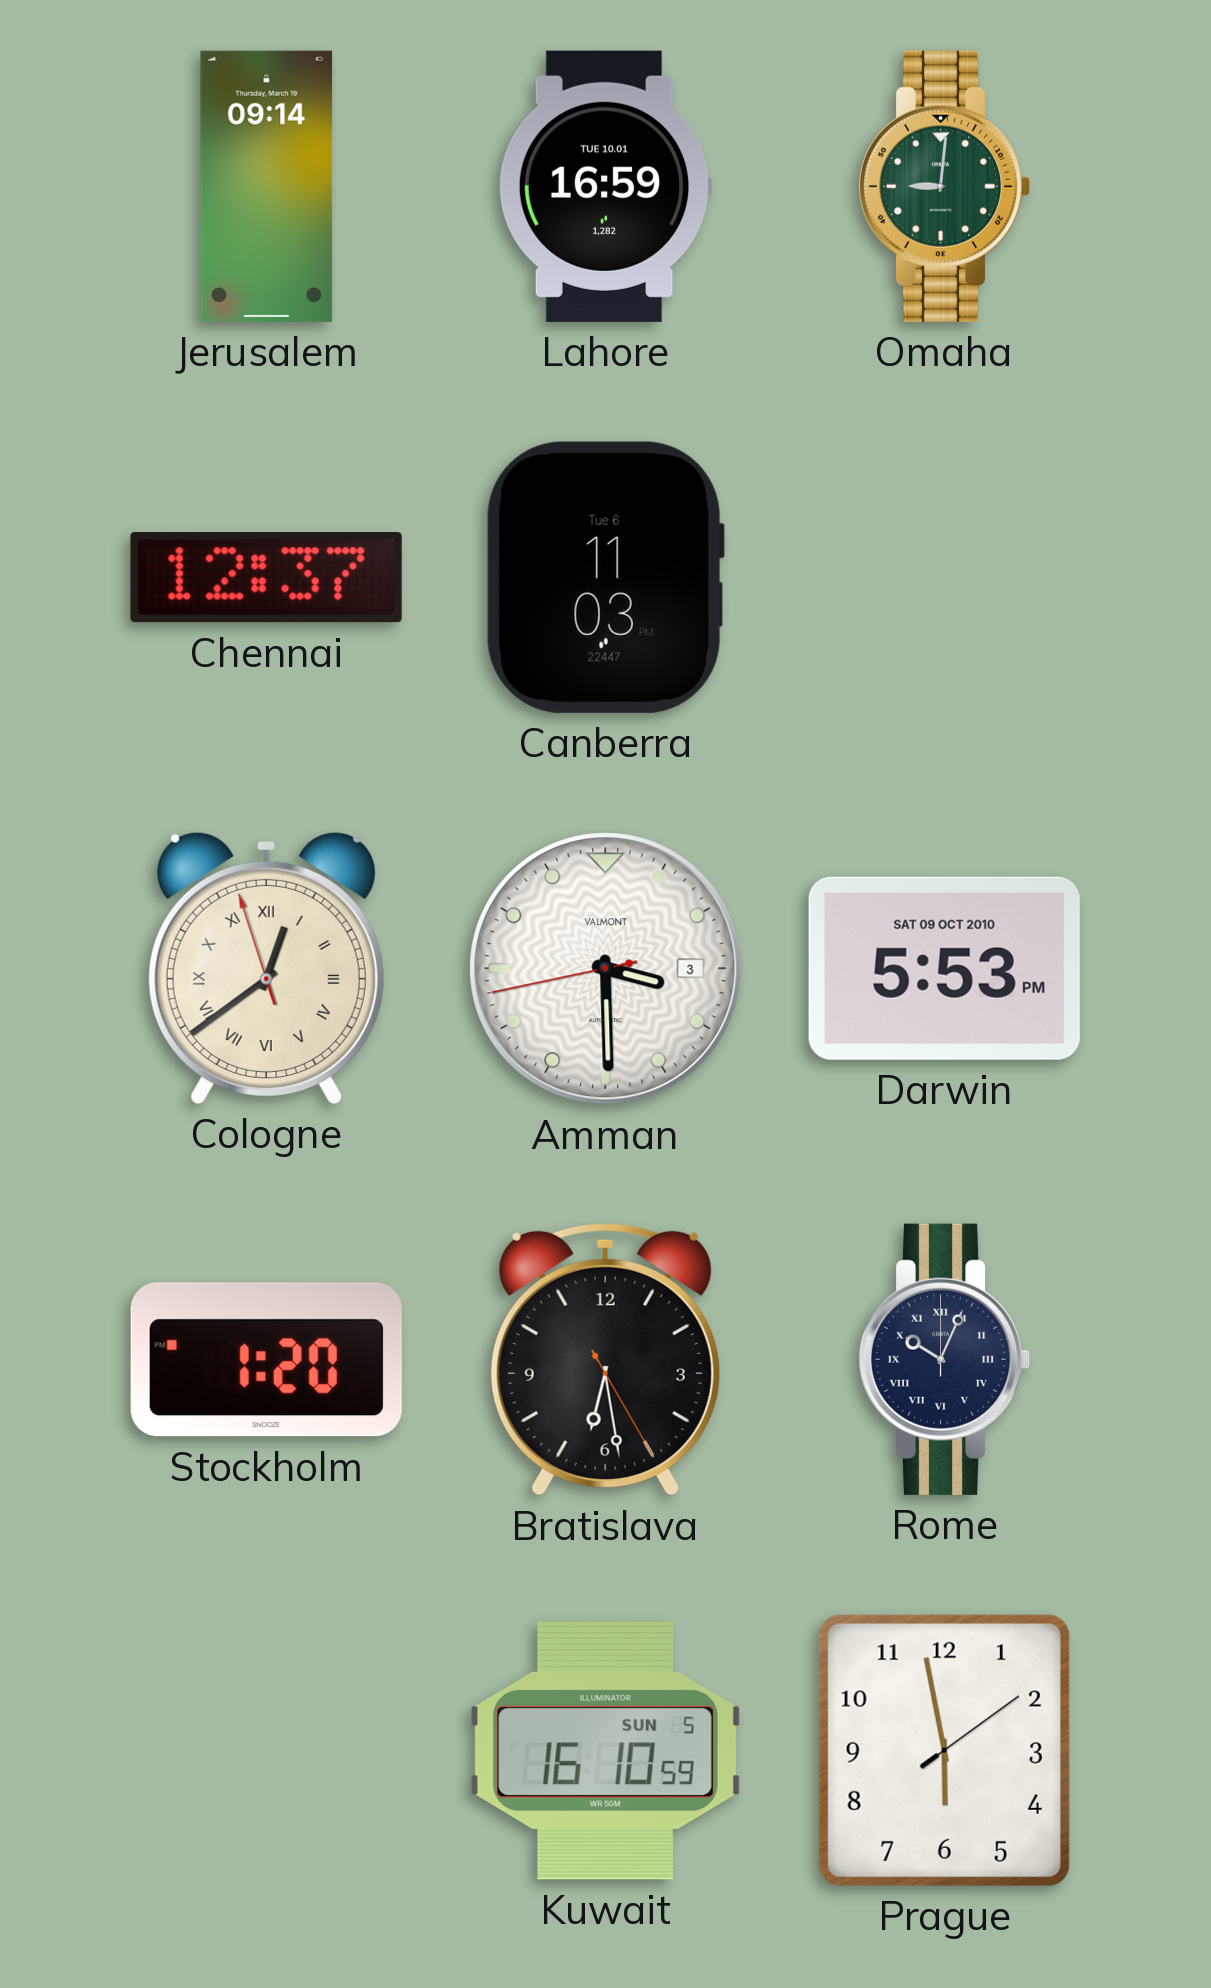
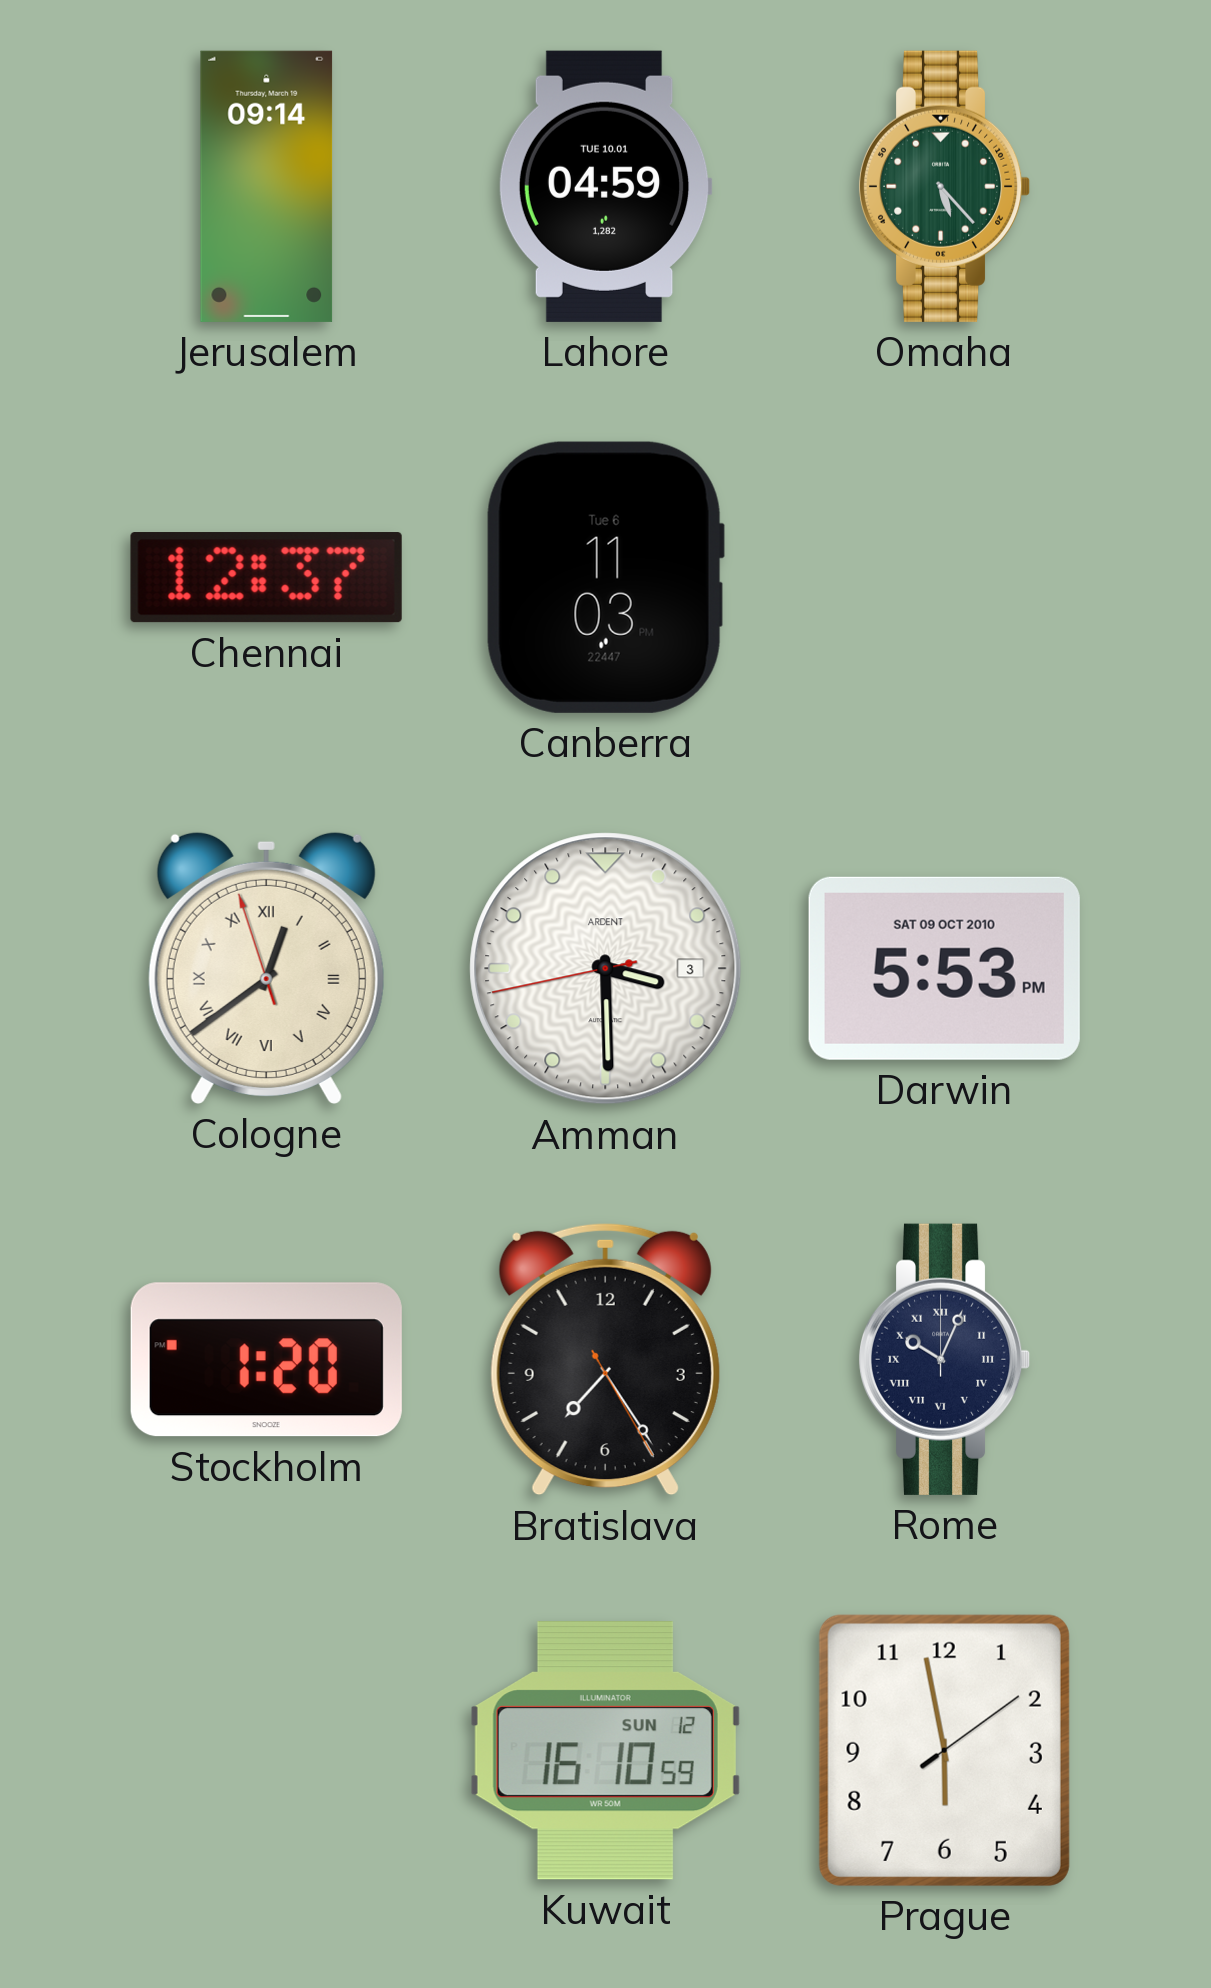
Lahore: 16:59 -> 04:59 (605, 186)
Omaha: 9:01 -> 5:23 (944, 186)
Amman brand: VALMONT -> ARDENT (606, 969)
Bratislava: 6:28 -> 7:24 (605, 1359)
Kuwait date: SUN 5 -> SUN 12 (605, 1751)
